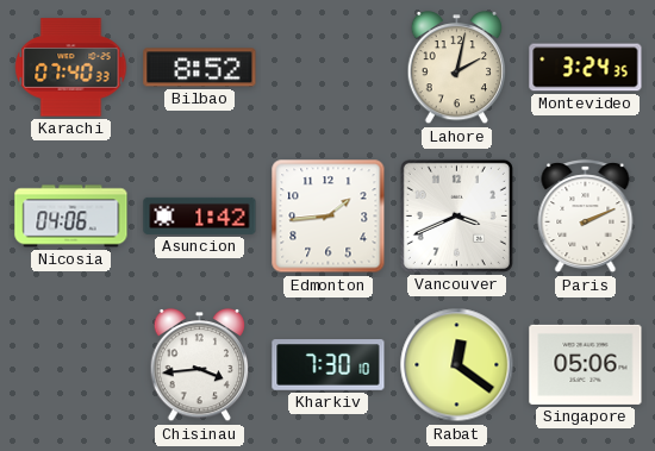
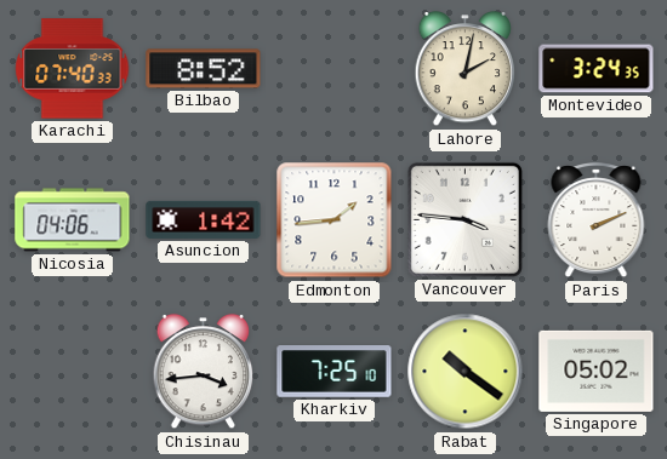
Vancouver: 3:41 -> 3:46 (464, 219)
Kharkiv: 7:30 -> 7:25 (335, 372)
Rabat: 12:21 -> 10:21 (466, 372)
Singapore: 05:06 -> 05:02 (597, 371)
